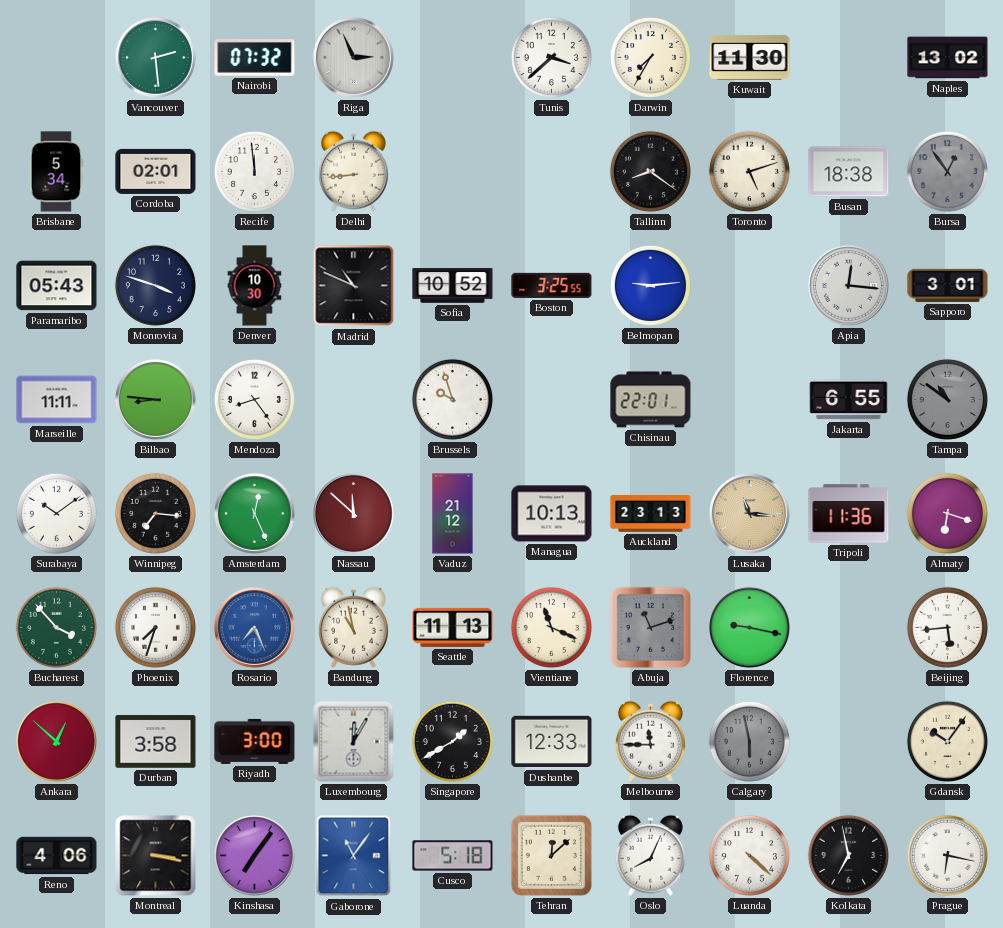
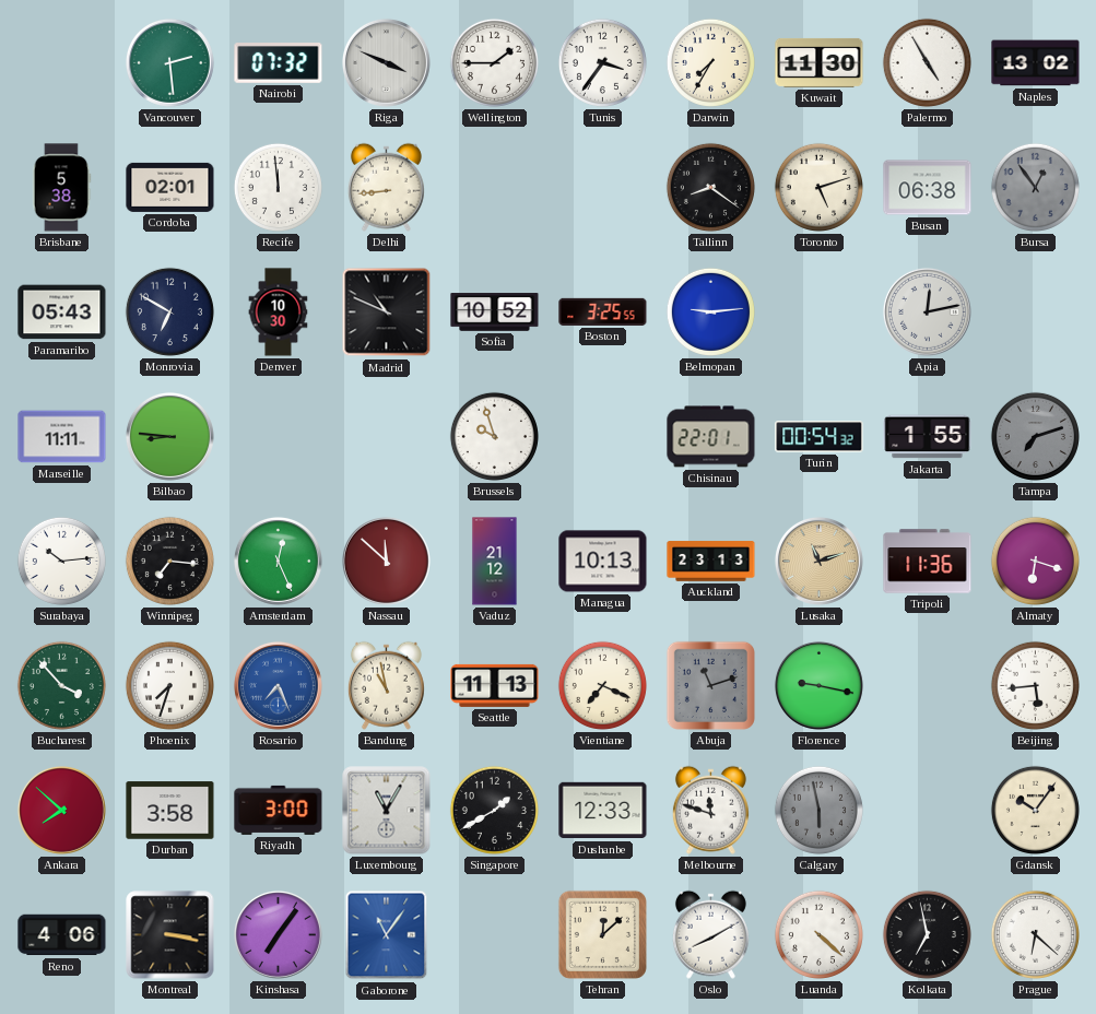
Riga: 2:56 -> 3:49 (386, 62)
Wellington: none -> 1:45 (494, 62)
Tunis: 3:38 -> 3:36 (602, 62)
Palermo: none -> 4:55 (927, 62)
Brisbane: 5:34 -> 5:38 (61, 188)
Busan: 18:38 -> 06:38 (928, 188)
Monrovia: 3:48 -> 6:50 (169, 311)
Apia: 12:16 -> 12:13 (927, 311)
Sapporo: 3:01 -> none (948, 285)
Mendoza: 8:24 -> none (254, 399)
Turin: none -> 00:54 (820, 437)
Jakarta: 6:55 -> 1:55 (928, 437)
Tampa: 10:51 -> 7:12 (1035, 436)
Surabaya: 10:09 -> 10:14 (61, 561)
Lusaka: 11:16 -> 11:12 (818, 561)
Vientiane: 11:19 -> 7:19 (602, 685)
Ankara: 12:52 -> 7:52 (61, 810)
Luxembourg: 12:05 -> 11:05 (387, 811)
Melbourne: 11:45 -> 11:48 (710, 810)
Cusco: 5:18 -> none (453, 856)
Oslo: 8:04 -> 8:10 (710, 934)
Prague: 6:17 -> 6:22 (1035, 934)
